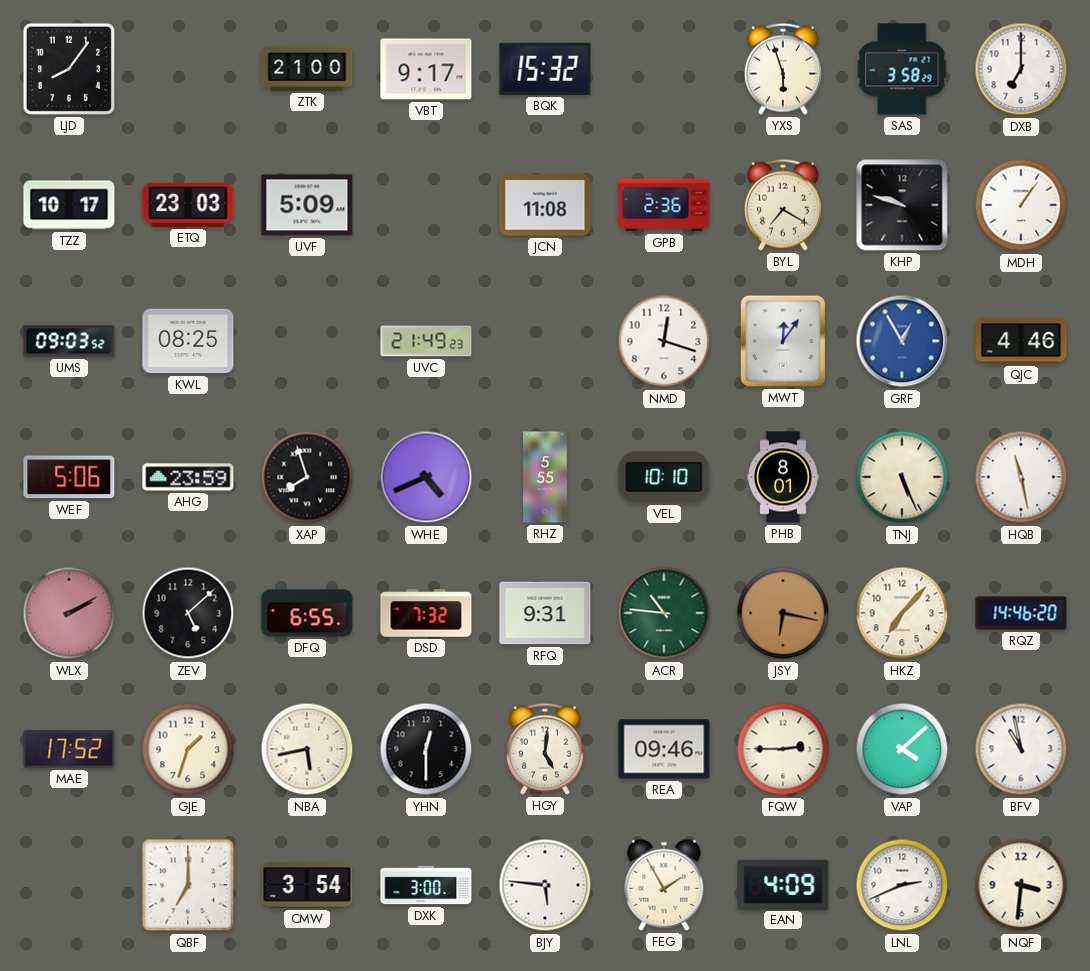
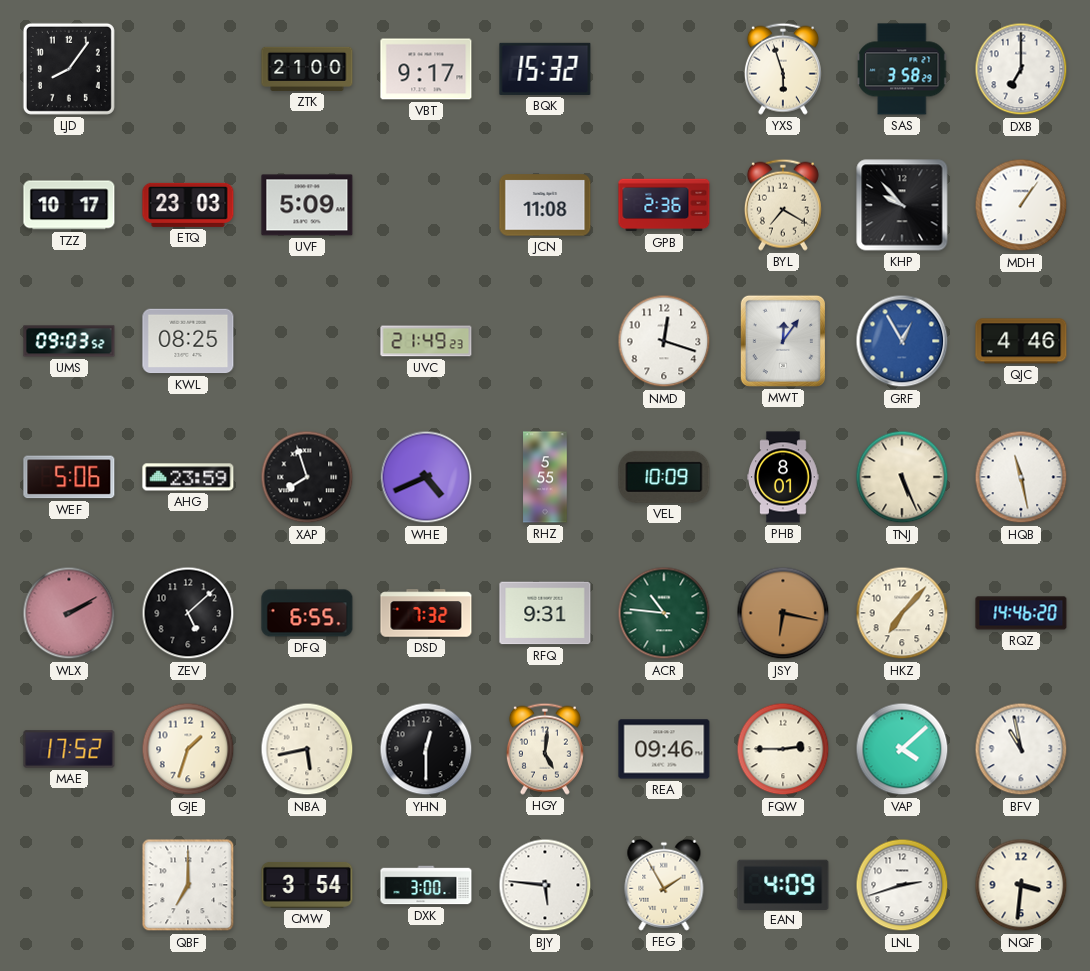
KHP: 9:48 -> 9:53 (902, 205)
VEL: 10:10 -> 10:09 (664, 477)
LNL: 2:41 -> 2:42 (902, 885)
